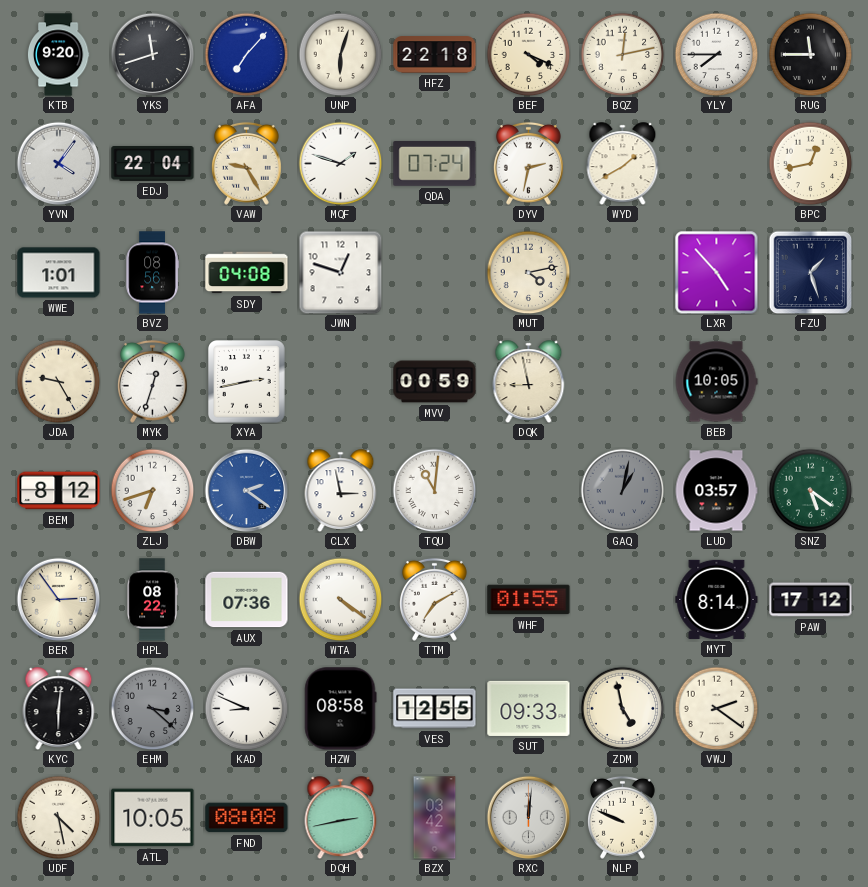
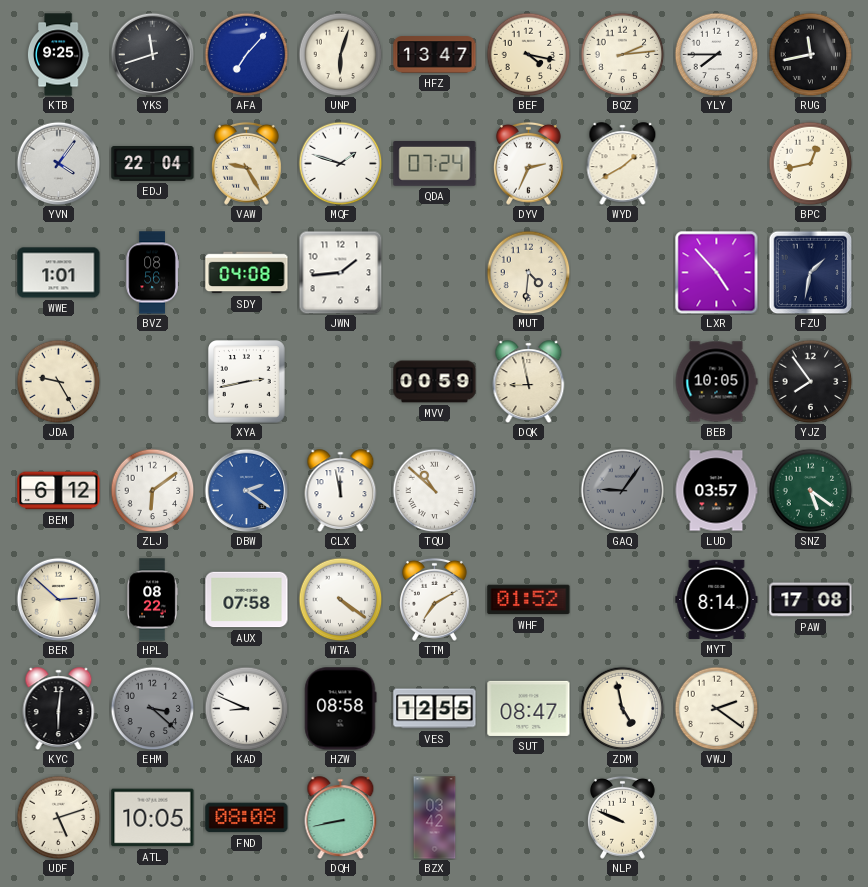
KTB: 9:20 -> 9:25 (58, 55)
HFZ: 22:18 -> 13:47 (435, 55)
BEF: 4:19 -> 4:17 (528, 54)
BQZ: 12:13 -> 2:14 (622, 54)
RUG: 11:45 -> 11:43 (810, 54)
DYV: 2:32 -> 2:34 (528, 163)
JWN: 12:48 -> 1:44 (340, 272)
MUT: 4:13 -> 4:31 (528, 272)
FZU: 1:27 -> 1:32 (810, 272)
MYK: 12:33 -> none (152, 381)
YJZ: none -> 7:54 (810, 381)
BEM: 8:12 -> 6:12 (59, 491)
ZLJ: 6:42 -> 6:09 (152, 490)
CLX: 2:58 -> 11:58 (341, 491)
TQU: 11:01 -> 10:52 (434, 490)
GAQ: 1:02 -> 9:06 (622, 490)
BER: 2:54 -> 2:52 (58, 599)
AUX: 07:36 -> 07:58 (247, 600)
WHF: 01:55 -> 01:52 (529, 600)
PAW: 17:12 -> 17:08 (811, 600)
SUT: 09:33 -> 08:47 (529, 708)
UDF: 4:28 -> 5:12 (58, 817)
DQH: 2:43 -> 8:43 (341, 818)
RXC: 12:01 -> none (528, 817)
